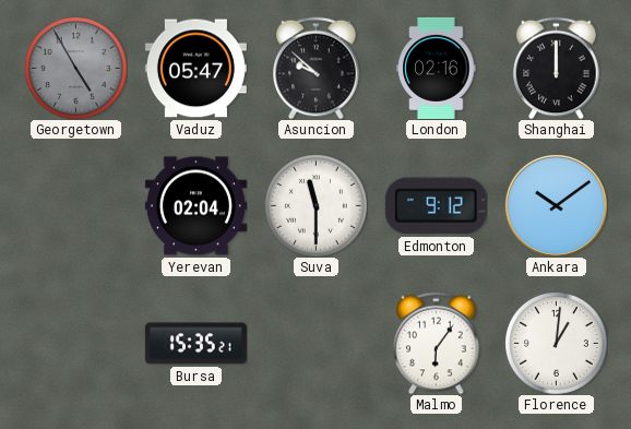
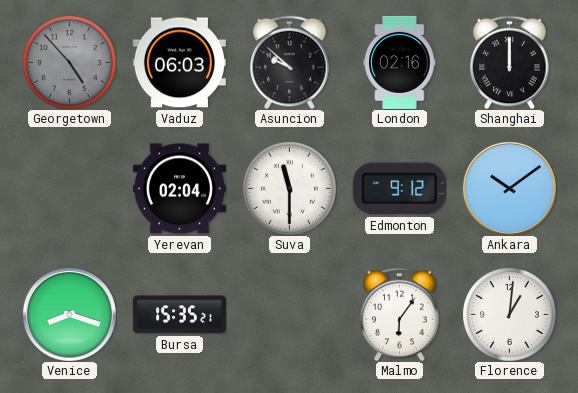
Georgetown: 4:55 -> 4:53 (69, 62)
Vaduz: 05:47 -> 06:03 (179, 63)
Venice: none -> 8:18 (69, 314)
